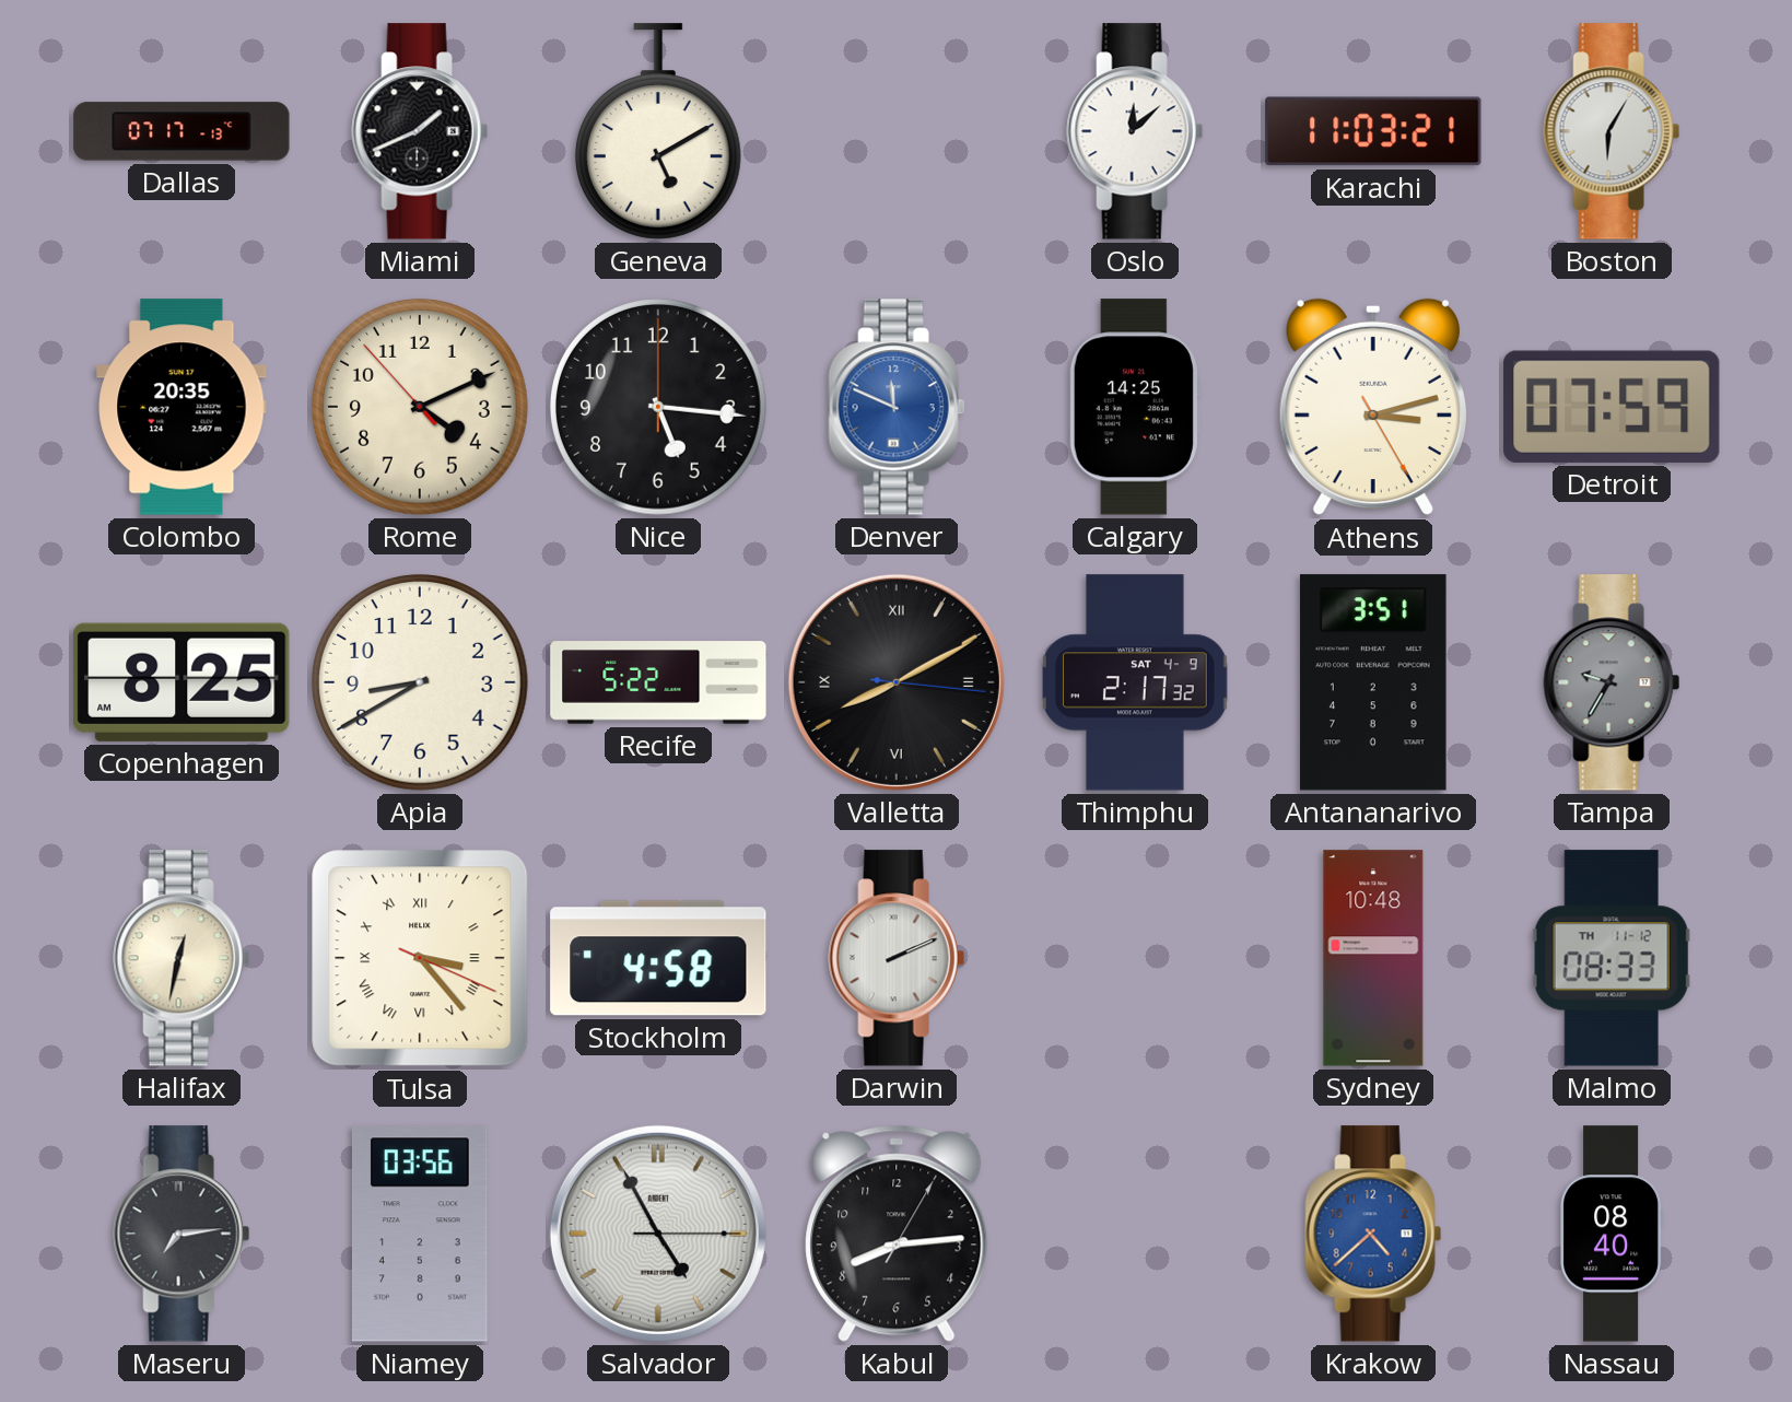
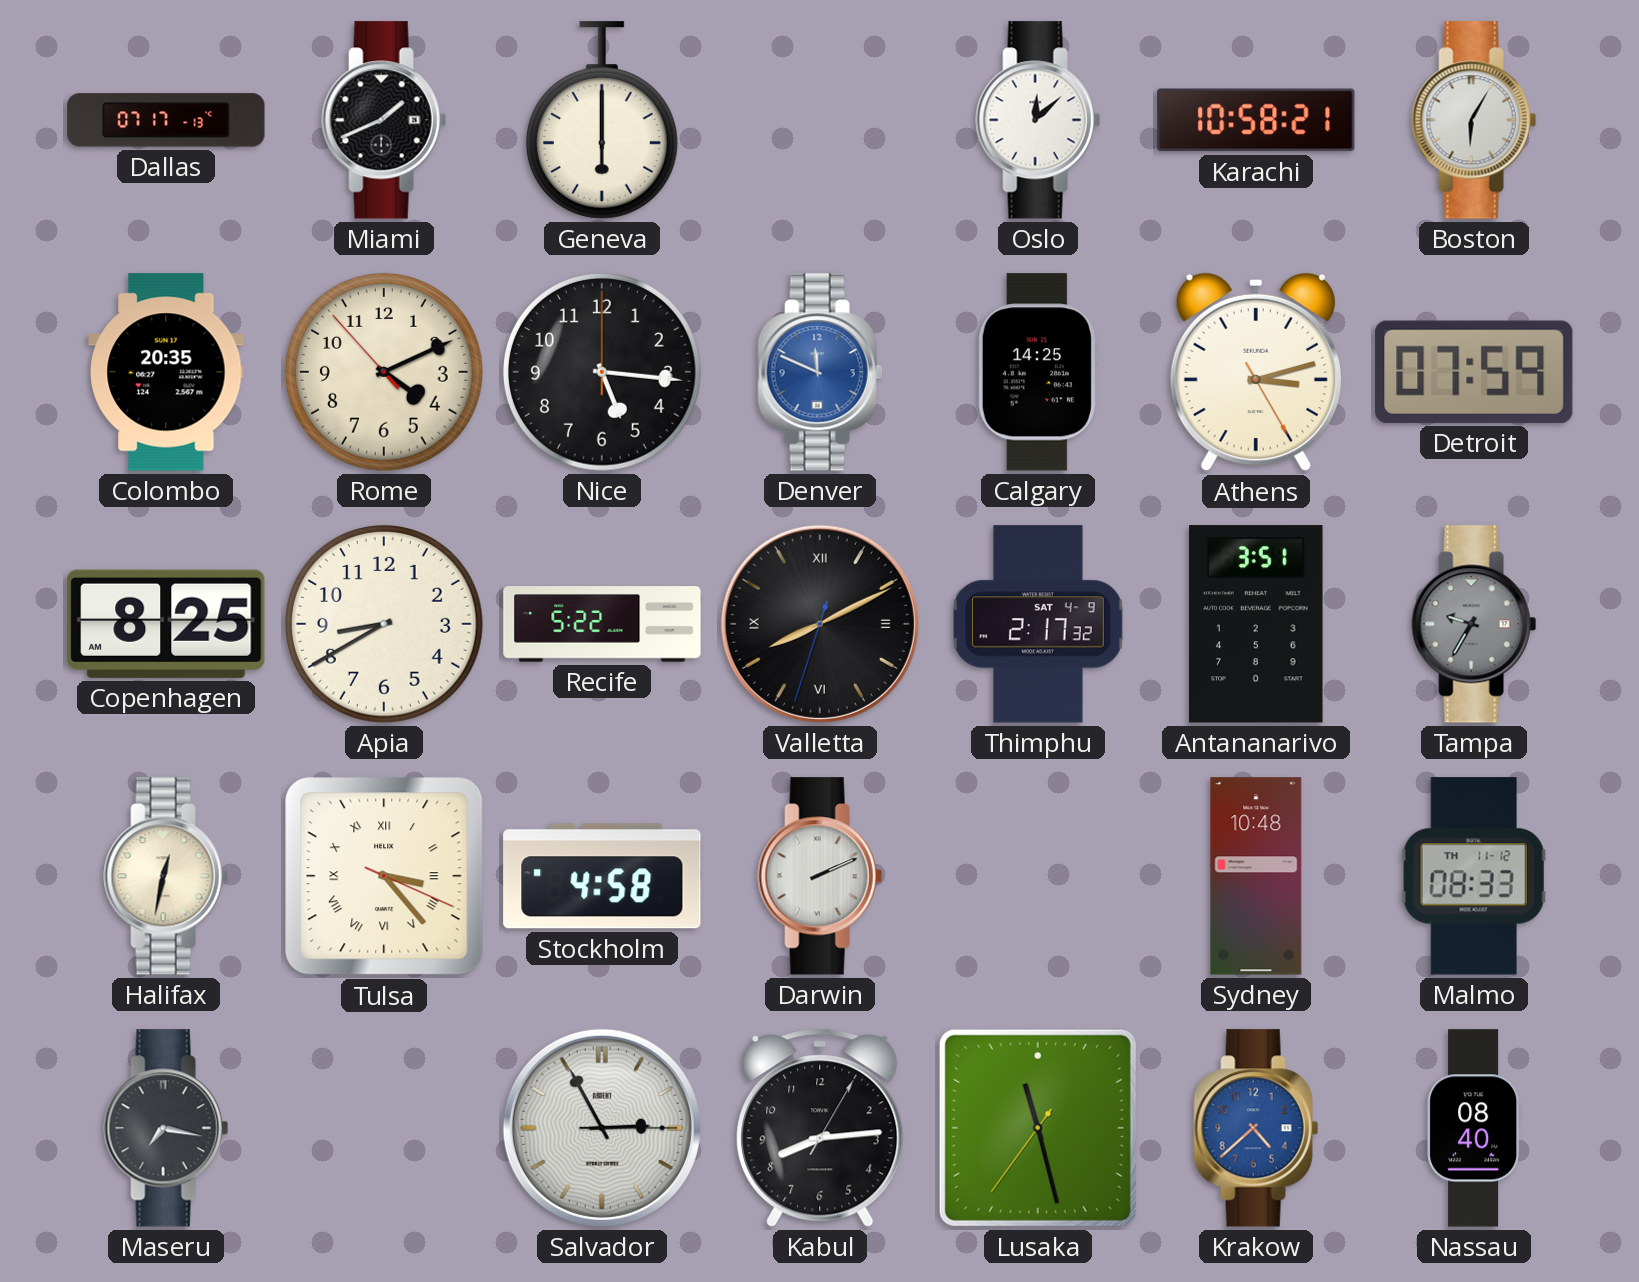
Geneva: 5:10 -> 6:00 (602, 120)
Karachi: 11:03 -> 10:58 (1256, 120)
Valletta: 8:10:16 -> 8:10:33 (820, 624)
Maseru: 7:14 -> 7:17 (166, 1128)
Niamey: 03:56 -> none (420, 1234)
Salvador: 4:55 -> 2:55 (602, 1128)
Lusaka: none -> 11:27 (1038, 1128)
